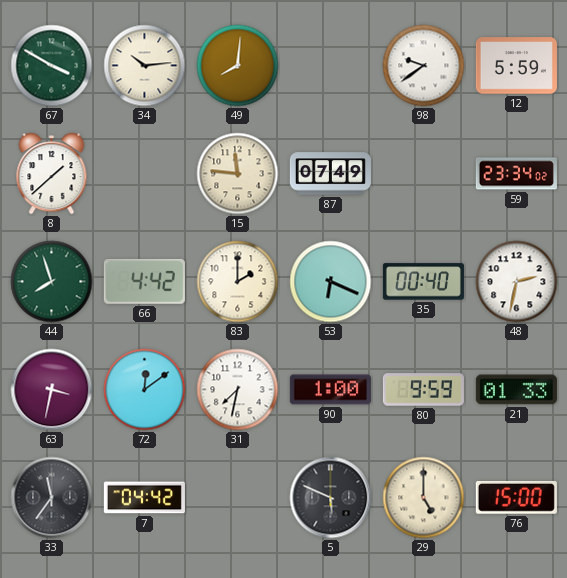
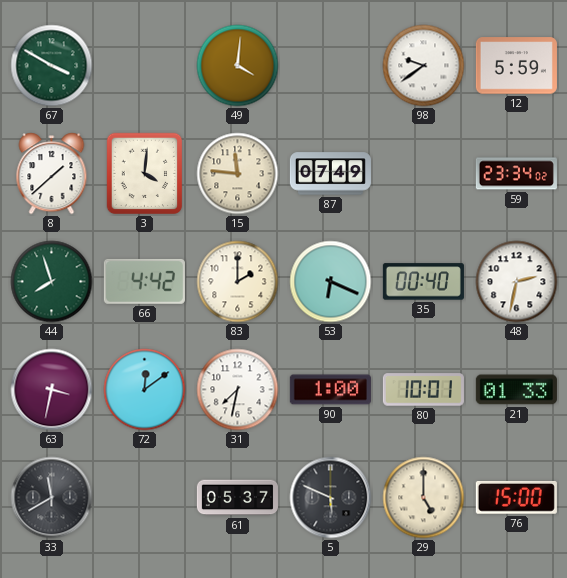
34: 10:14 -> none (145, 66)
49: 8:01 -> 4:01 (238, 66)
3: none -> 4:01 (145, 174)
80: 9:59 -> 10:01 (423, 390)
33: 11:36 -> 11:40 (52, 498)
7: 04:42 -> none (144, 498)
61: none -> 05:37 (237, 498)
